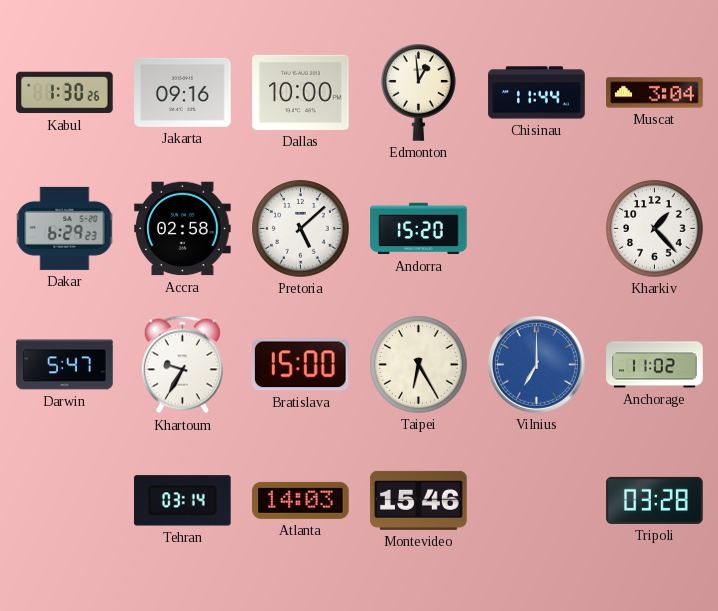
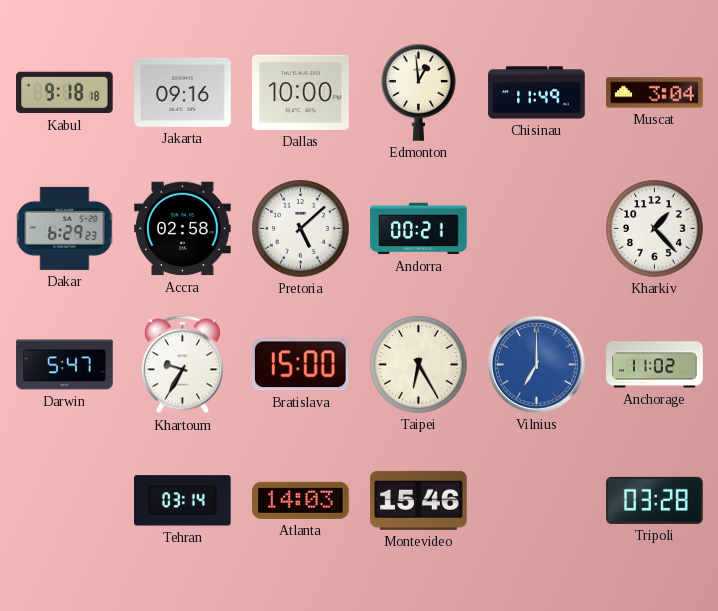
Kabul: 1:30 -> 9:18 (65, 93)
Chisinau: 11:44 -> 11:49 (537, 93)
Andorra: 15:20 -> 00:21 (419, 229)
